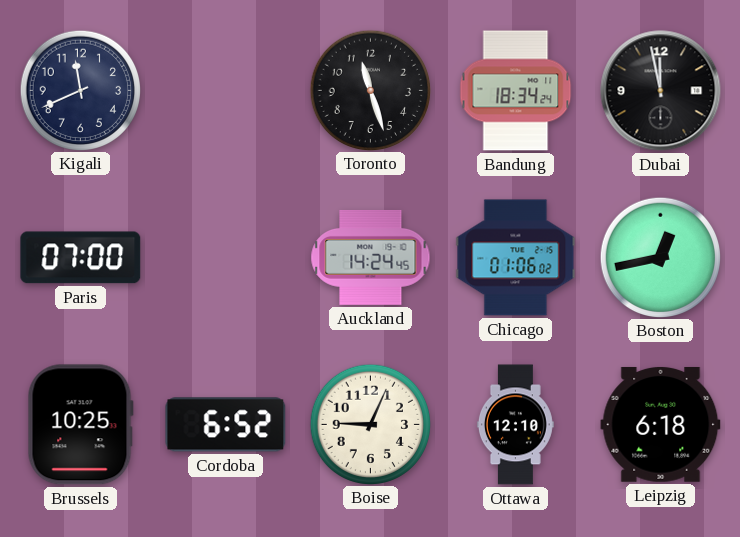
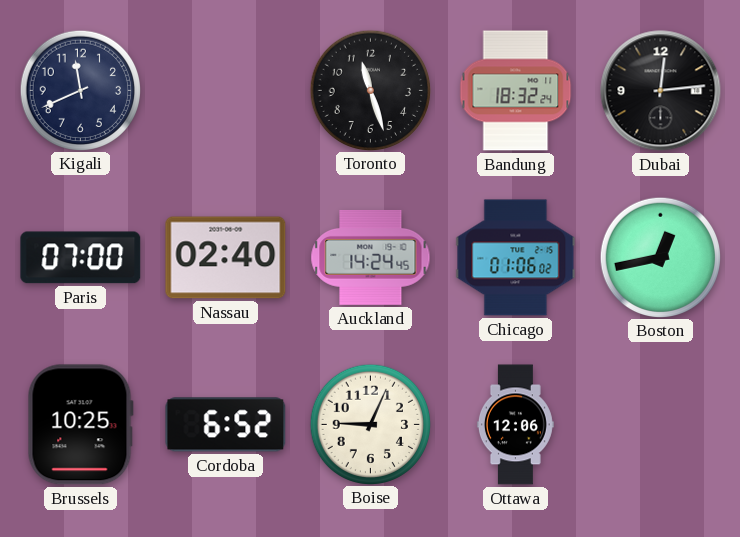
Bandung: 18:34 -> 18:32 (516, 91)
Dubai: 11:58 -> 12:14 (661, 91)
Nassau: none -> 02:40 (226, 258)
Ottawa: 12:10 -> 12:06 (515, 425)
Leipzig: 6:18 -> none (661, 424)
